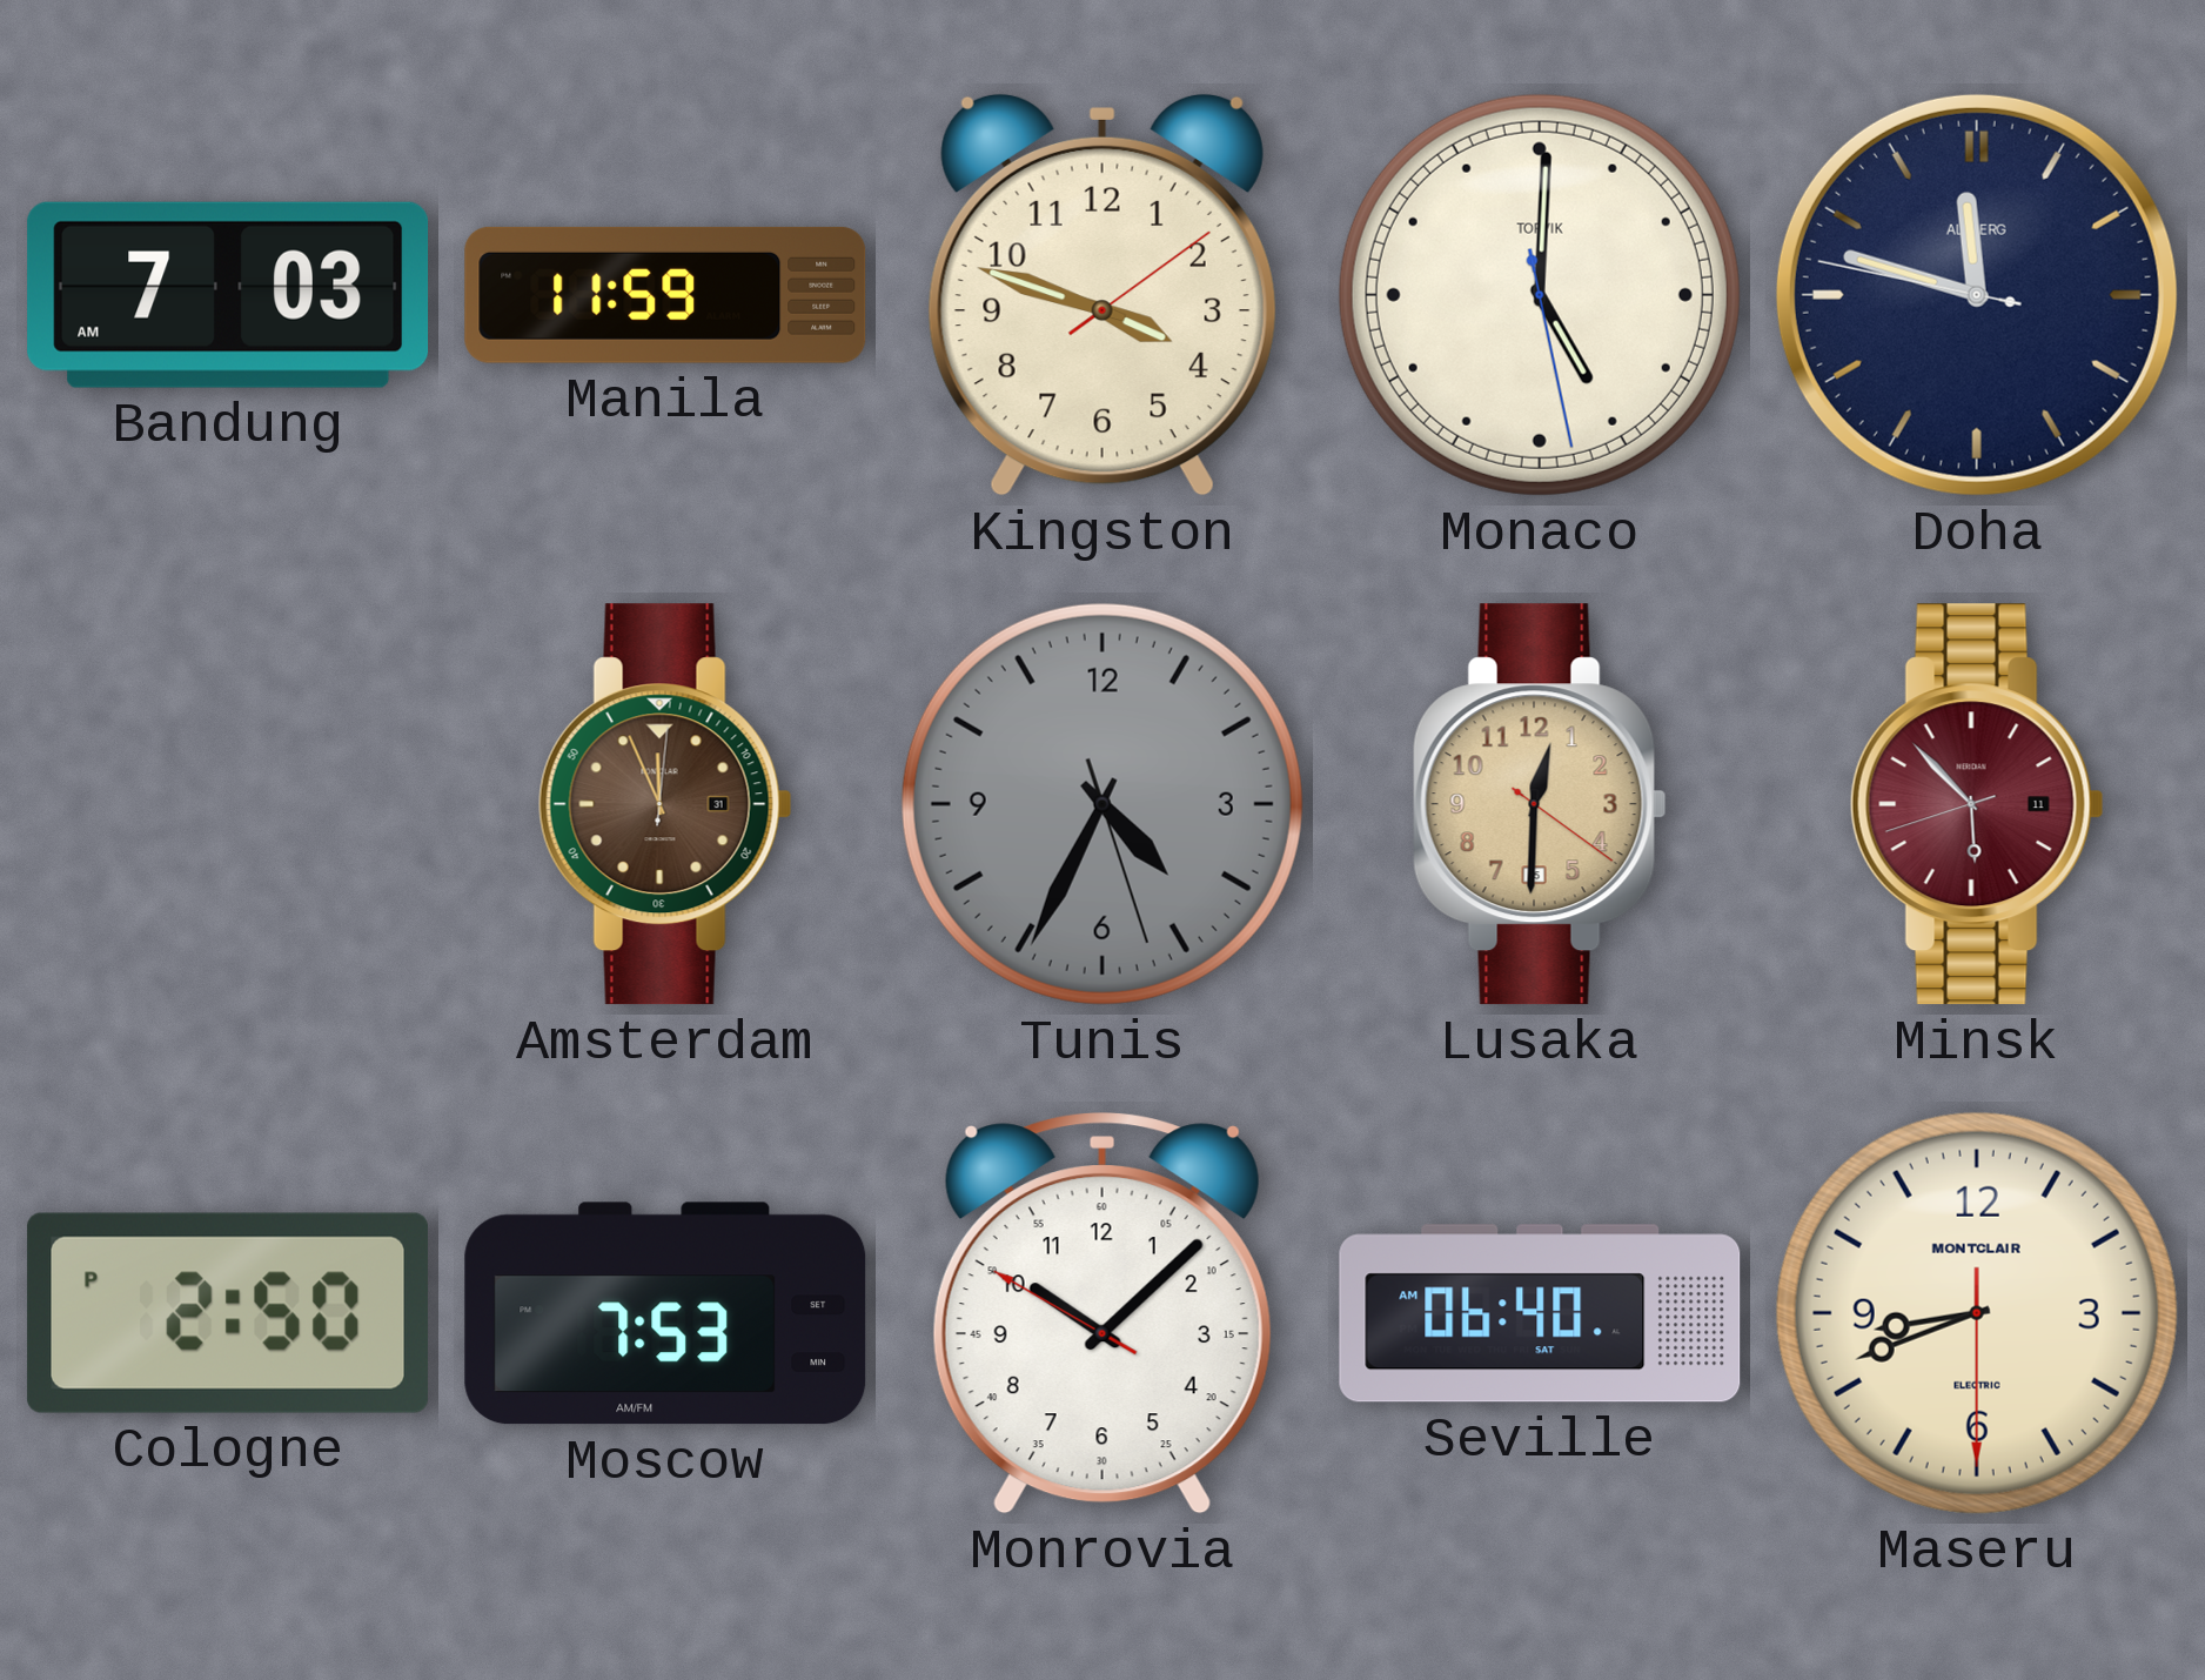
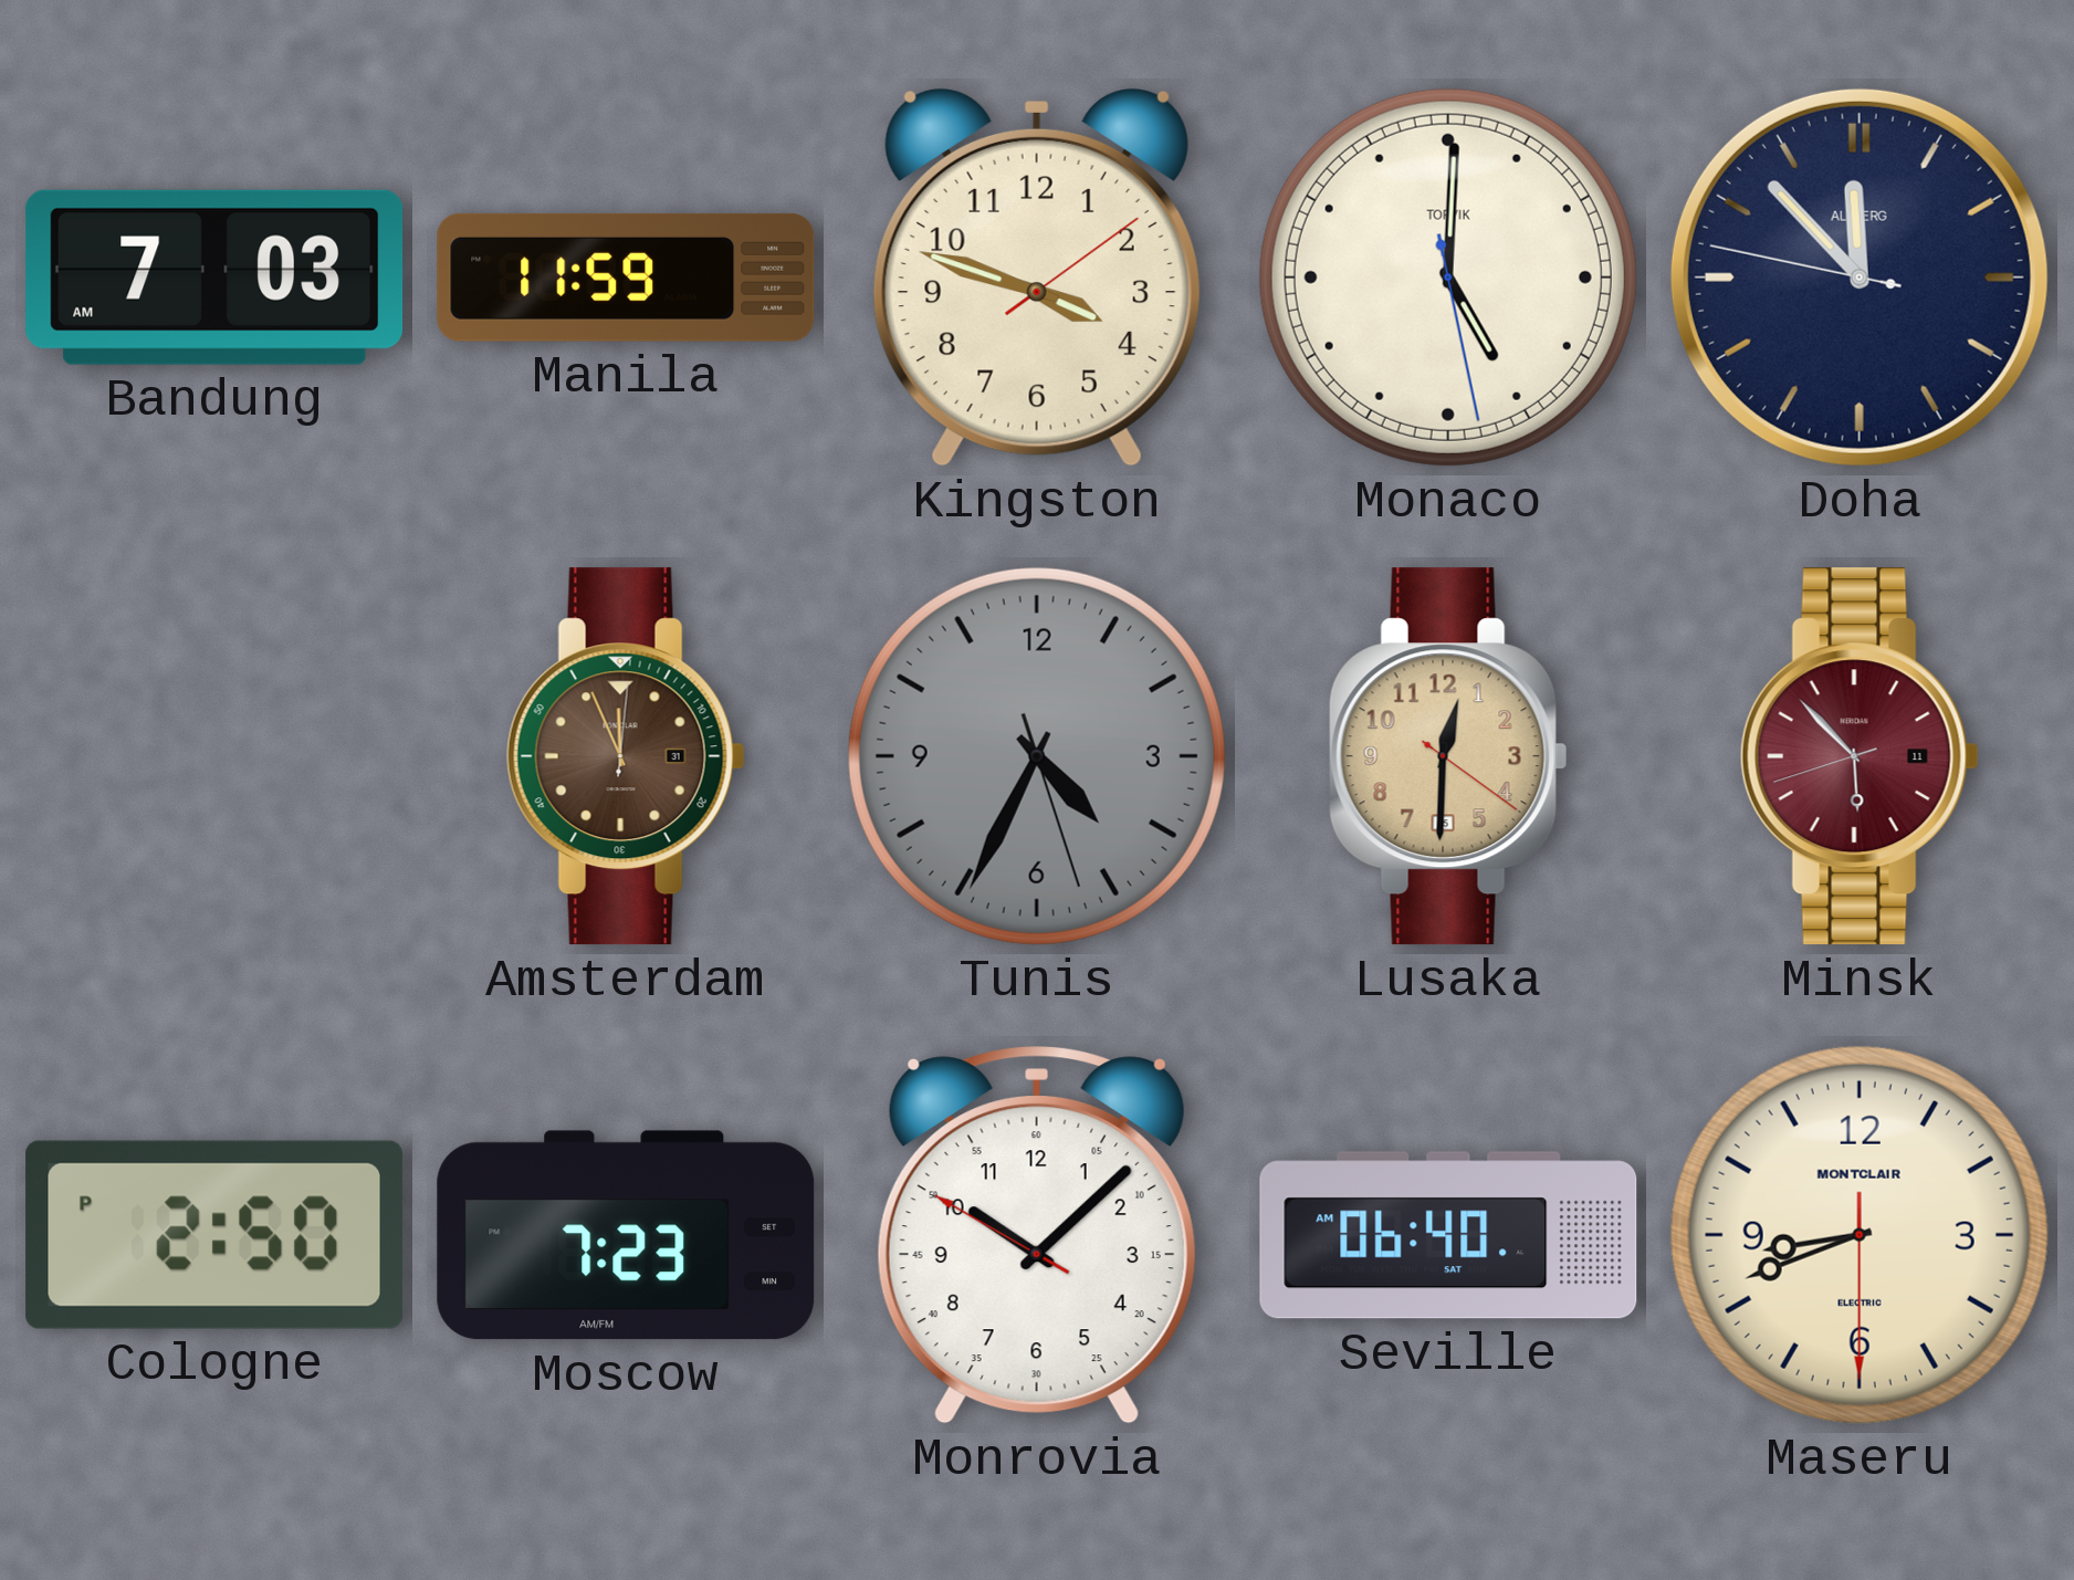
Doha: 11:47 -> 11:52 (1860, 278)
Moscow: 7:53 -> 7:23 (626, 1235)
